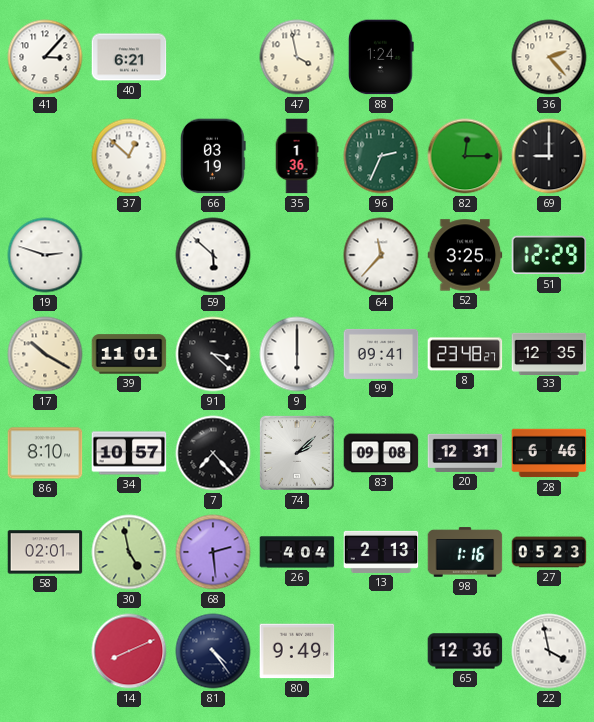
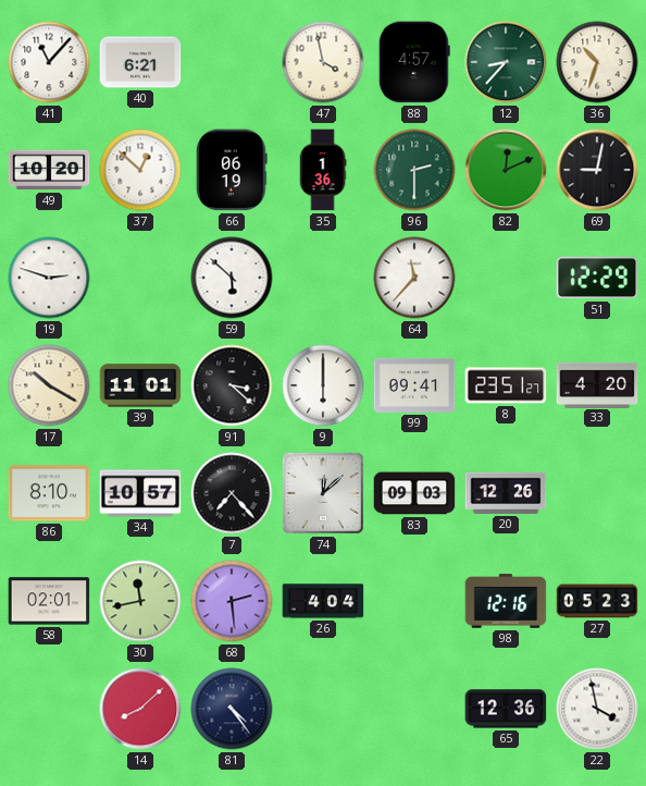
41: 3:07 -> 11:07 (49, 62)
88: 1:24 -> 4:57 (414, 62)
12: none -> 8:37 (506, 62)
36: 2:23 -> 10:33 (597, 62)
49: none -> 10:20 (49, 170)
66: 03:19 -> 06:19 (233, 170)
96: 2:34 -> 2:30 (414, 170)
82: 12:15 -> 12:11 (506, 170)
69: 9:00 -> 9:02 (597, 170)
52: 3:25 -> none (465, 255)
8: 23:48 -> 23:51 (506, 385)
33: 12:35 -> 4:20 (597, 384)
74: 2:08 -> 12:08 (323, 493)
83: 09:08 -> 09:03 (414, 493)
20: 12:31 -> 12:26 (506, 493)
28: 6:46 -> none (549, 453)
30: 4:58 -> 11:43 (140, 601)
13: 2:13 -> none (381, 552)
98: 1:16 -> 12:16 (506, 601)
14: 8:11 -> 8:08 (140, 709)
80: 9:49 -> none (297, 651)
